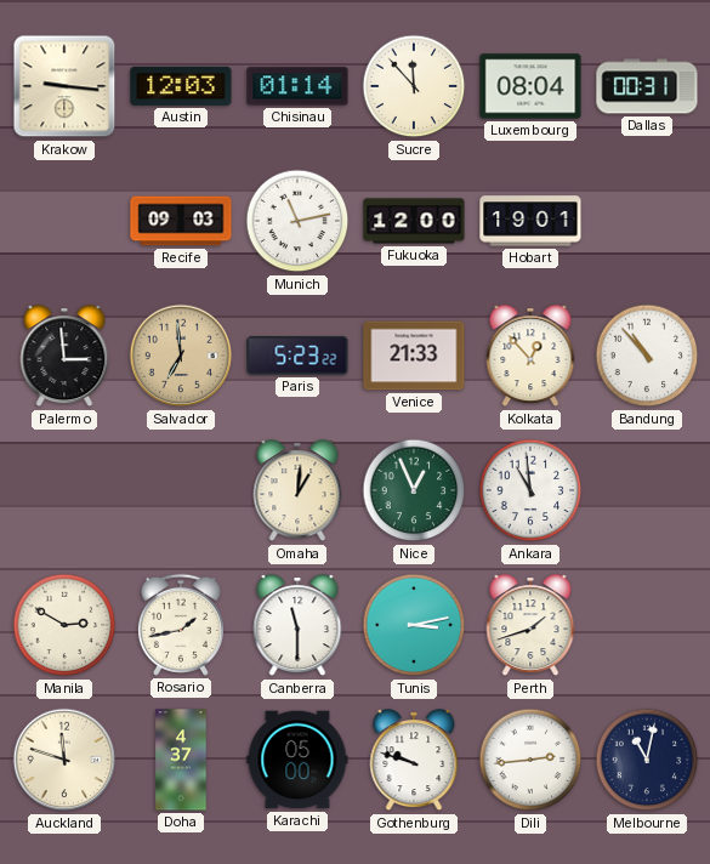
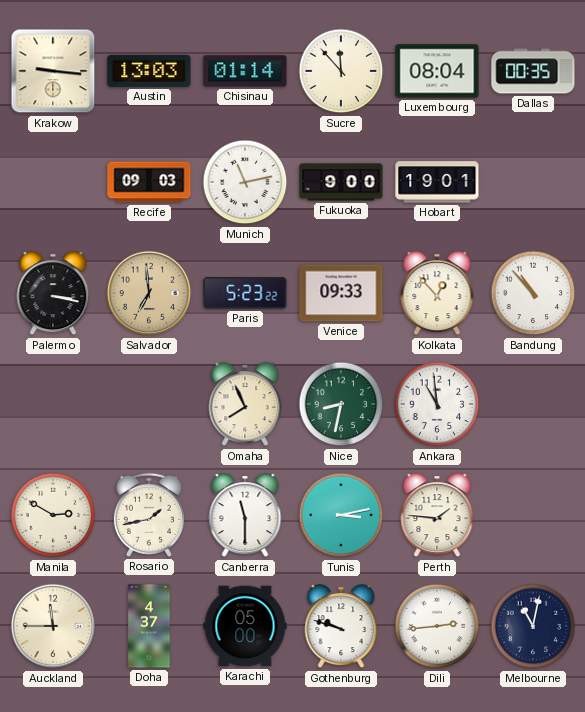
Austin: 12:03 -> 13:03 (149, 71)
Dallas: 00:31 -> 00:35 (533, 71)
Fukuoka: 12:00 -> 9:00 (341, 182)
Palermo: 2:59 -> 3:17 (53, 294)
Venice: 21:33 -> 09:33 (341, 293)
Omaha: 1:01 -> 7:56 (245, 405)
Nice: 12:56 -> 8:32 (341, 404)
Perth: 1:42 -> 1:46 (437, 516)
Auckland: 11:48 -> 11:45 (53, 626)
